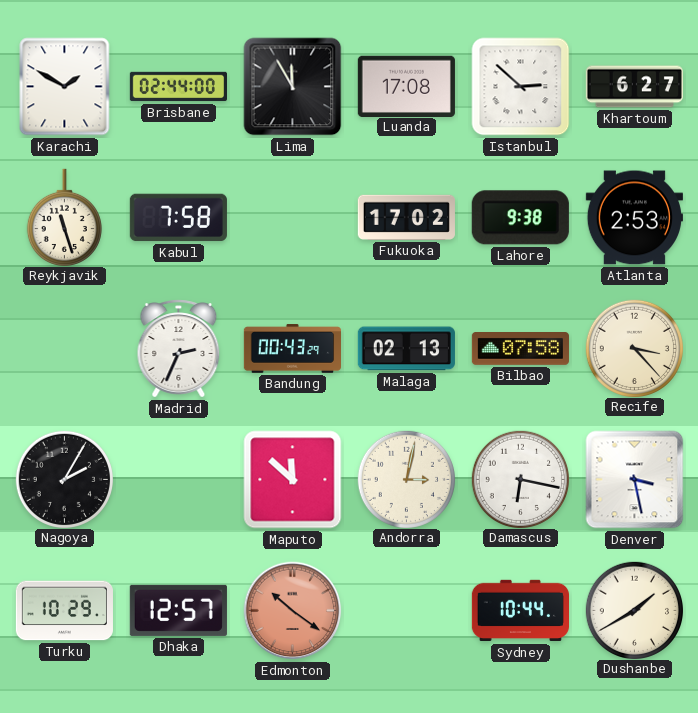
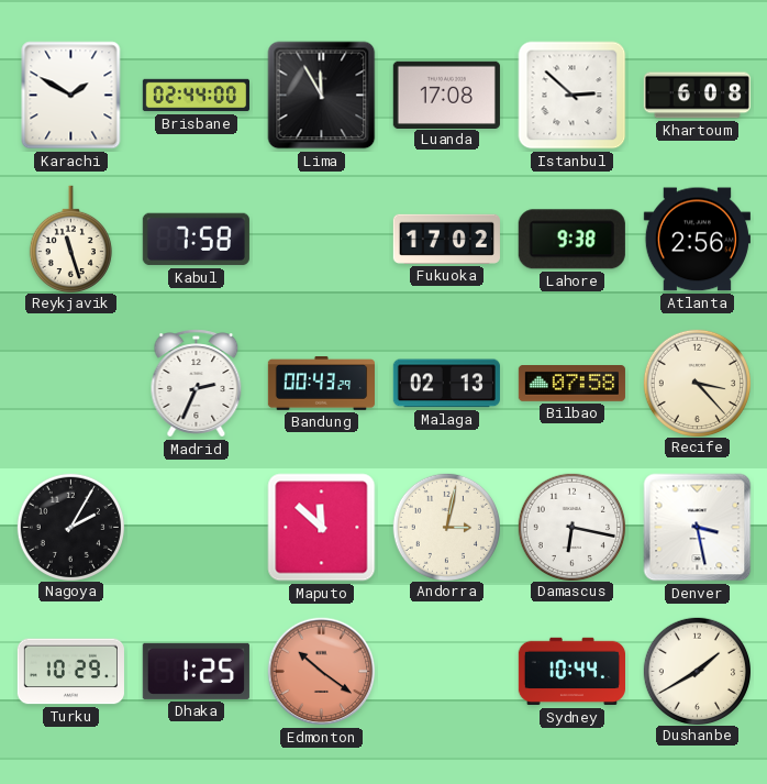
Khartoum: 6:27 -> 6:08 (697, 96)
Atlanta: 2:53 -> 2:56 (697, 240)
Dhaka: 12:57 -> 1:25 (196, 671)
